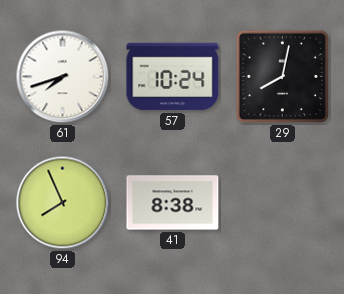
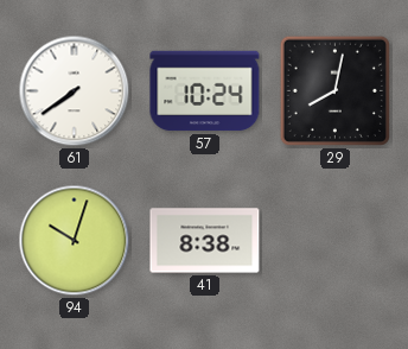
61: 7:42 -> 7:39 (75, 91)
94: 7:56 -> 10:03 (75, 241)
